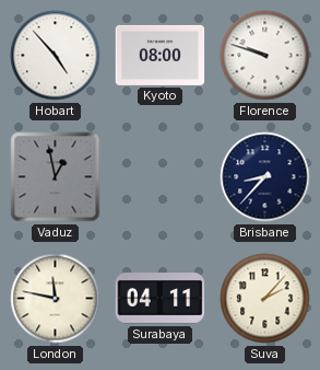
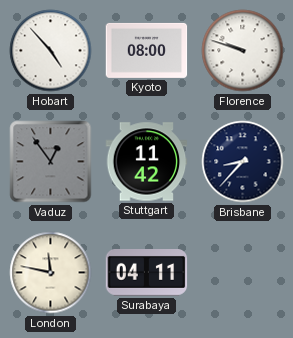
Vaduz: 12:58 -> 12:54 (51, 162)
Stuttgart: none -> 11:42 (147, 162)
Suva: 2:07 -> none (265, 299)
